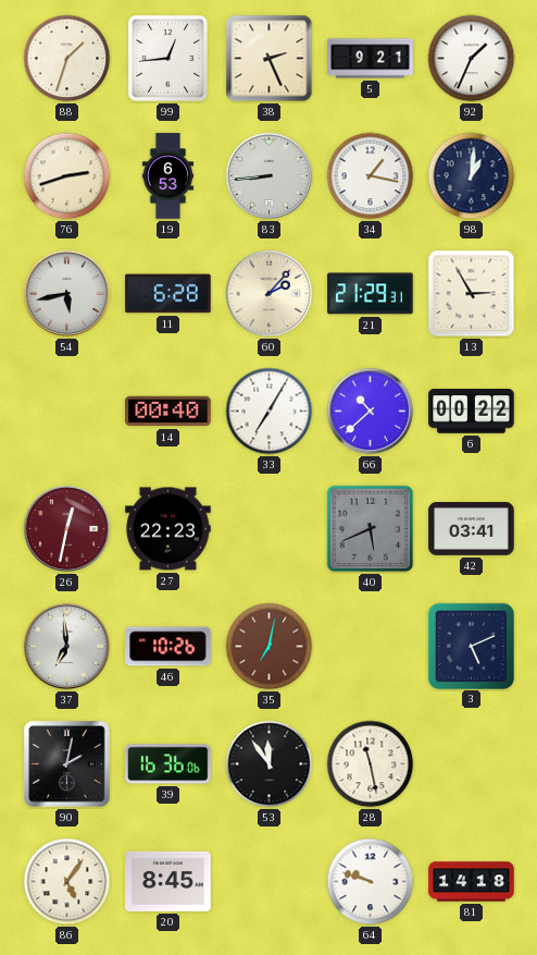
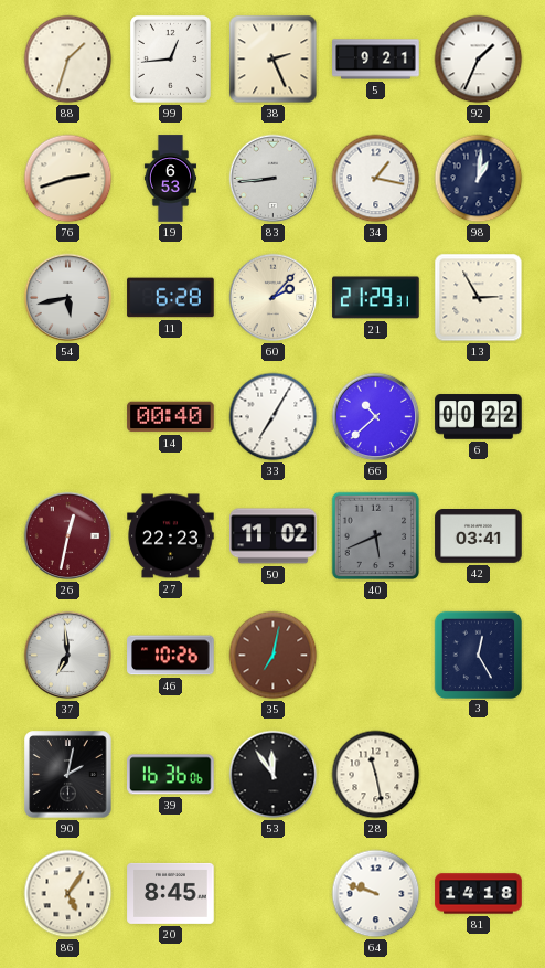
50: none -> 11:02 (274, 536)
3: 5:11 -> 12:25 (478, 655)
